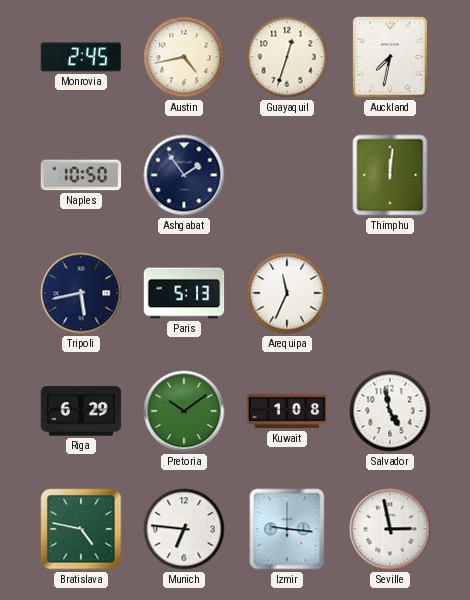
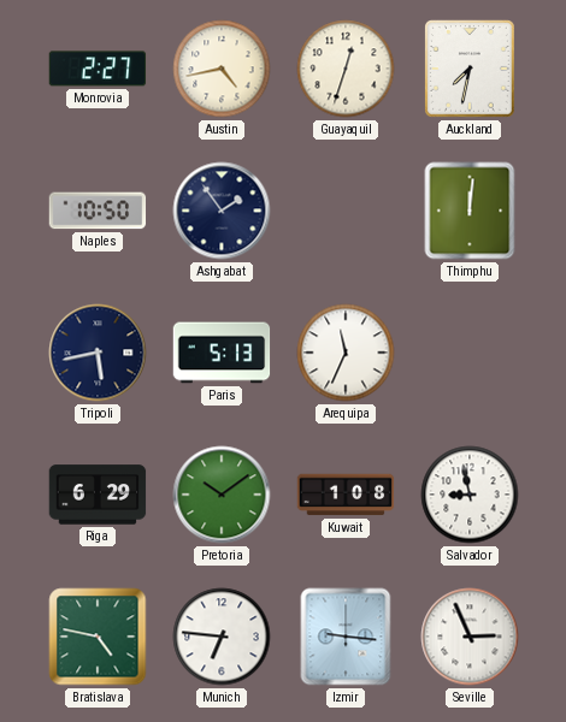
Monrovia: 2:45 -> 2:27 (98, 69)
Salvador: 4:58 -> 8:58 (470, 495)
Seville: 2:58 -> 2:56 (470, 637)
